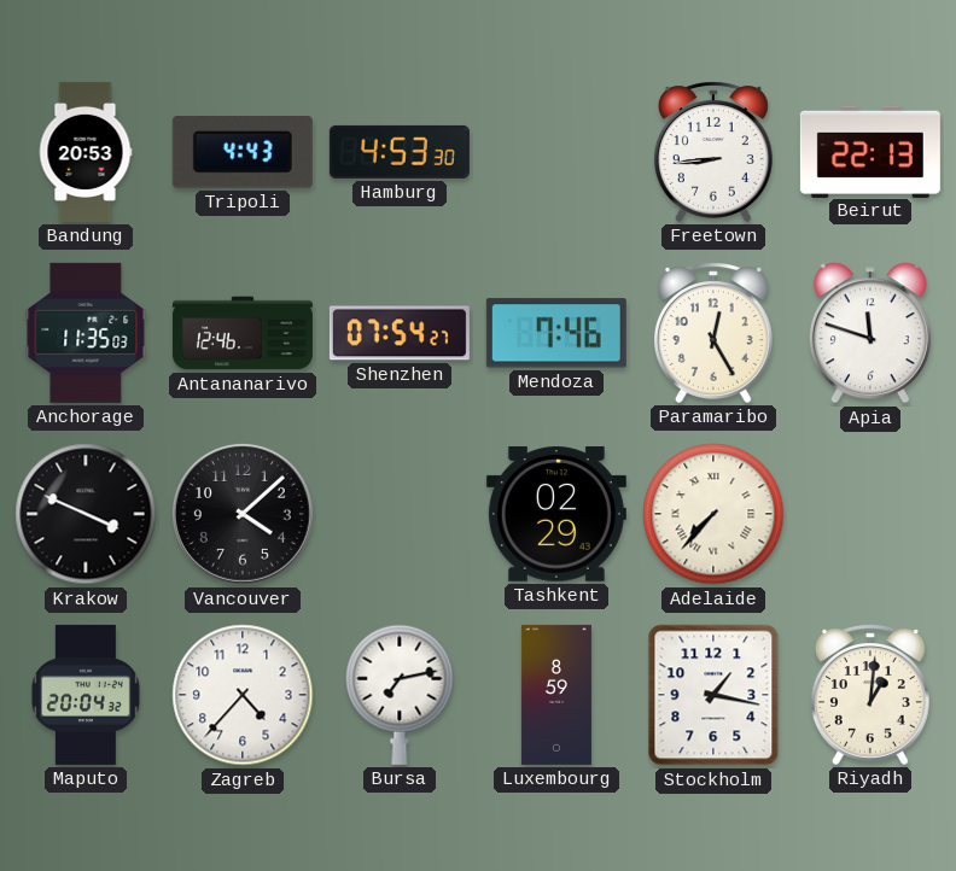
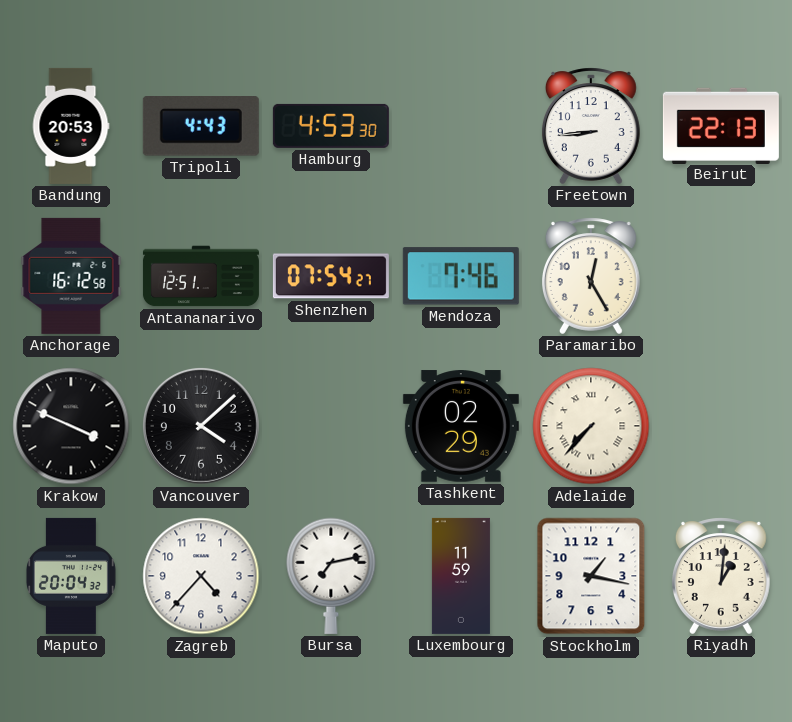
Anchorage: 11:35 -> 16:12 (71, 276)
Antananarivo: 12:46 -> 12:51 (201, 276)
Apia: 11:48 -> none (870, 333)
Luxembourg: 8:59 -> 11:59 (461, 576)
